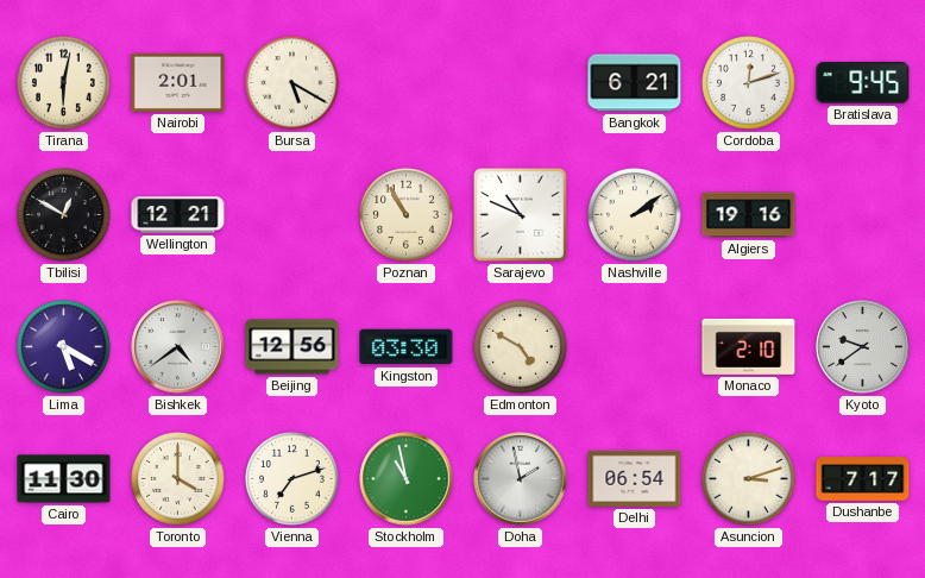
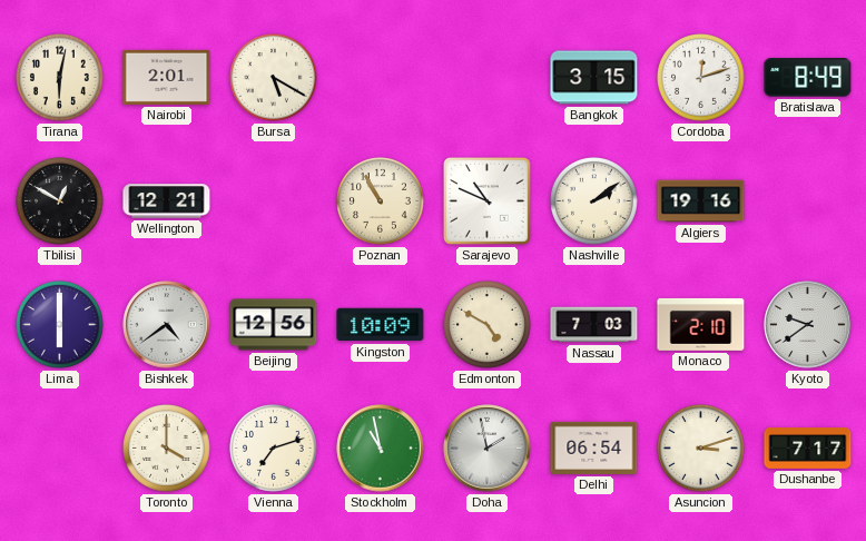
Bangkok: 6:21 -> 3:15 (594, 78)
Bratislava: 9:45 -> 8:49 (808, 78)
Lima: 5:20 -> 6:00 (60, 325)
Kingston: 03:30 -> 10:09 (381, 325)
Nassau: none -> 7:03 (594, 325)
Cairo: 11:30 -> none (64, 479)
